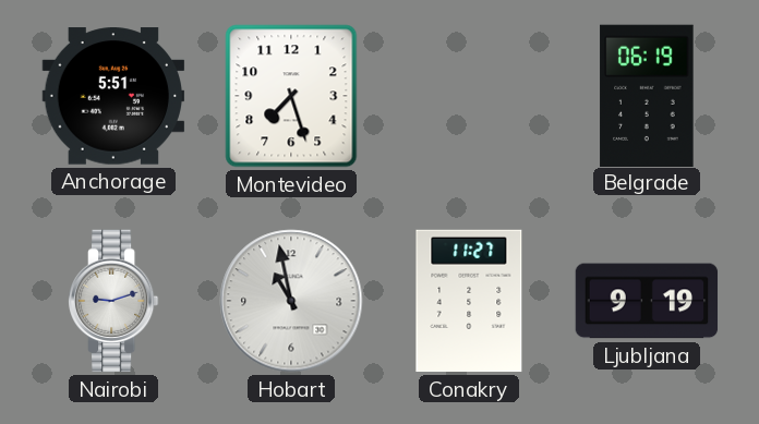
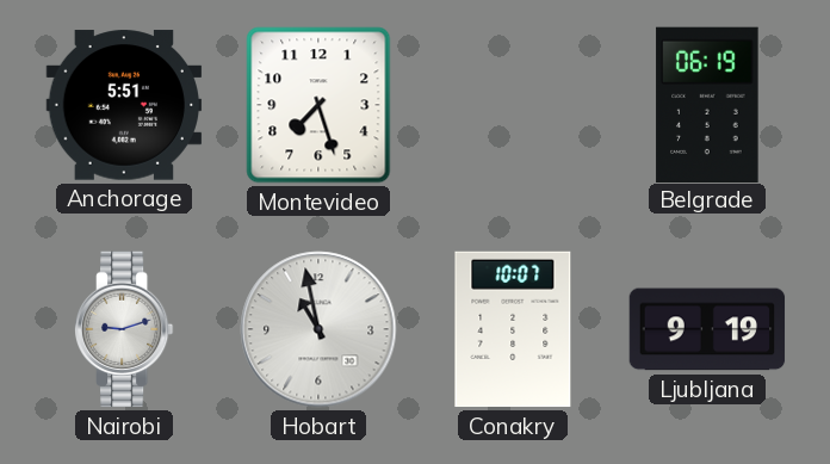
Conakry: 11:27 -> 10:07 (513, 329)
